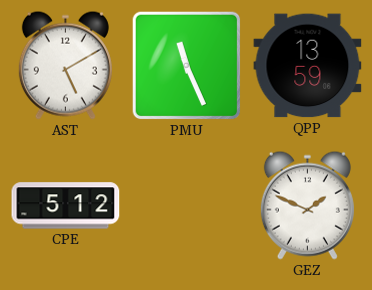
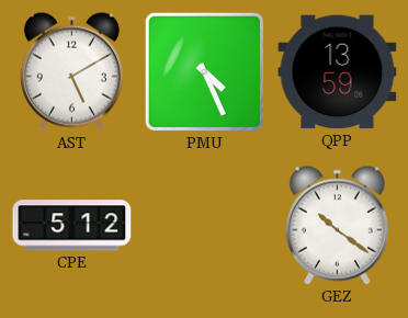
PMU: 11:26 -> 4:26 (205, 72)
GEZ: 1:49 -> 10:21 (337, 225)
